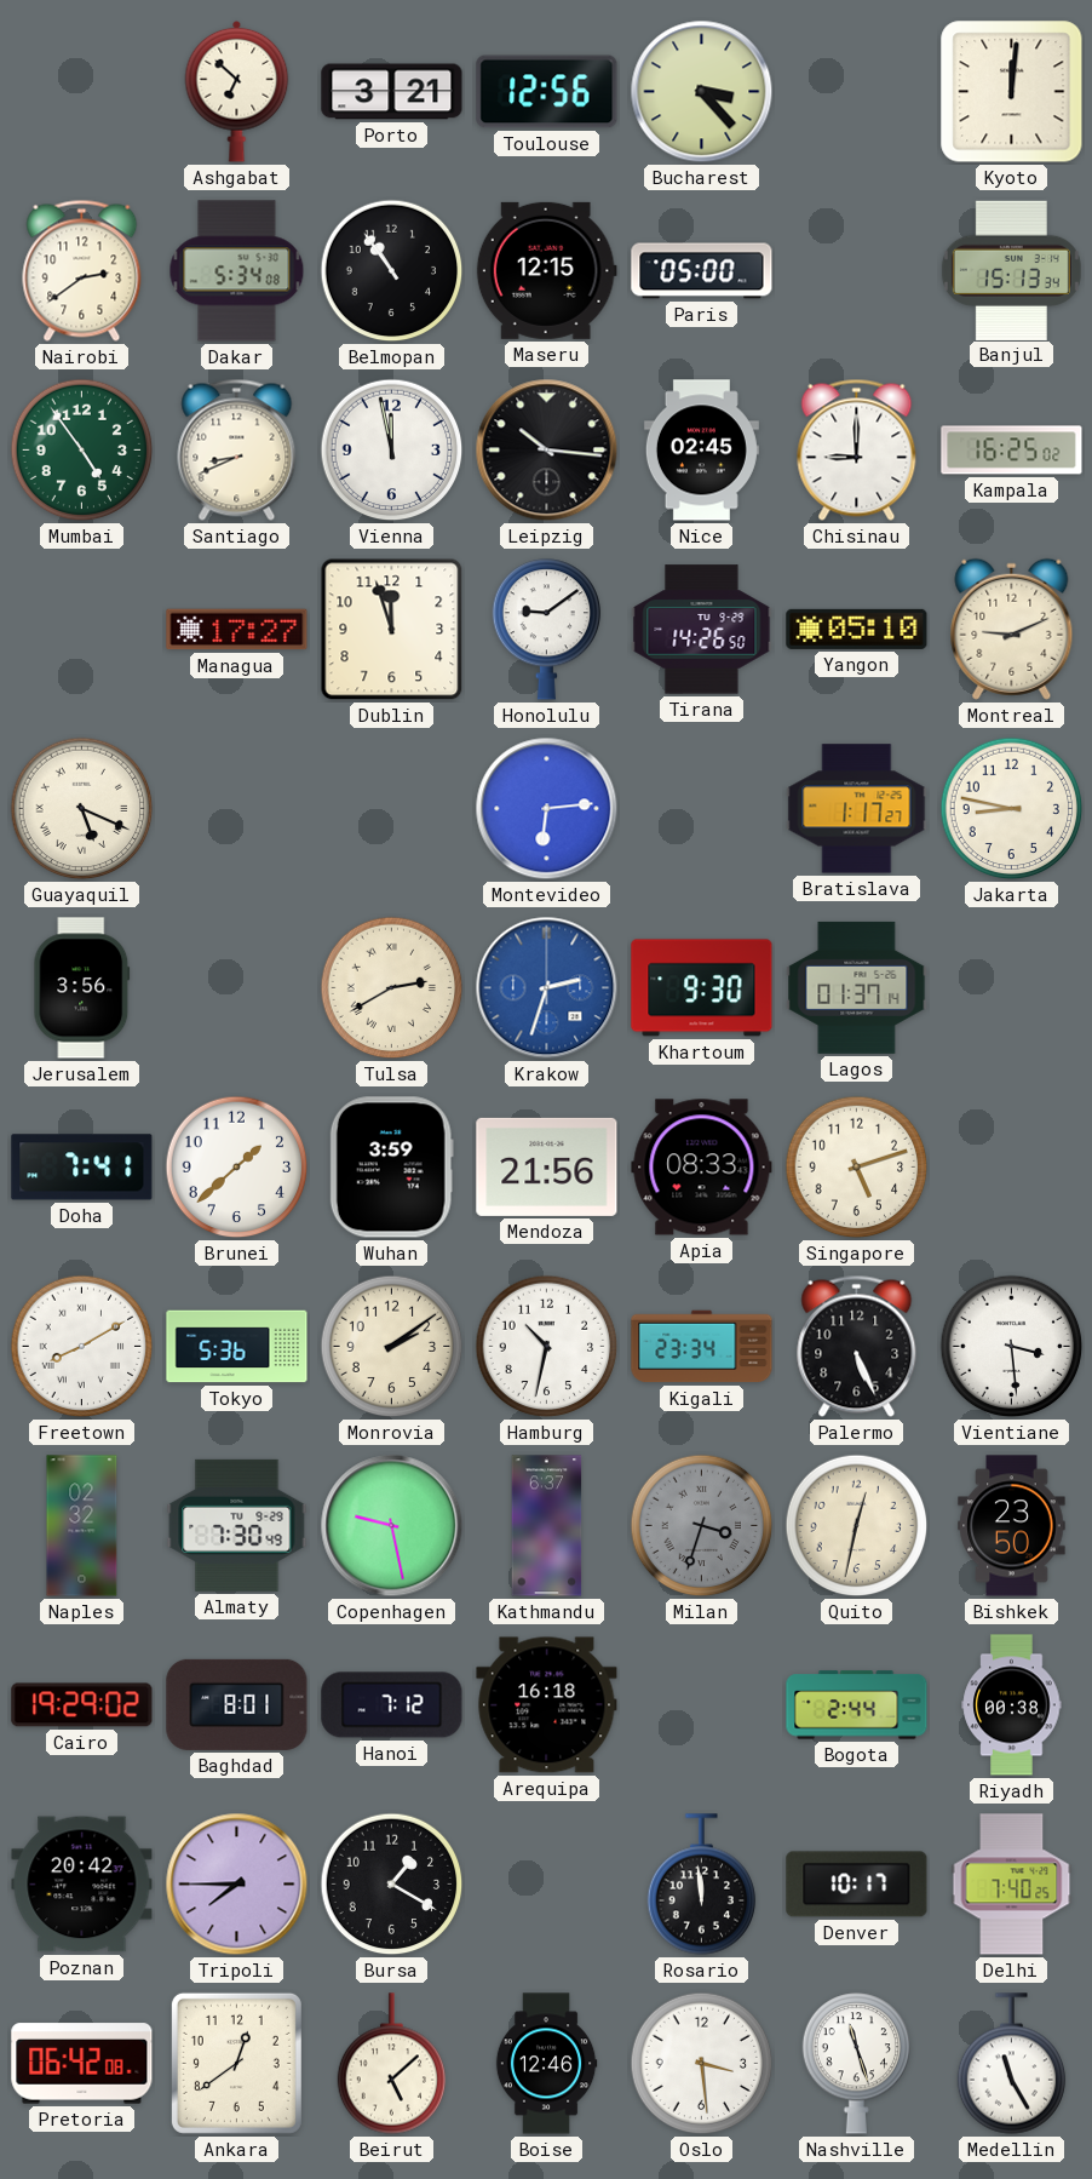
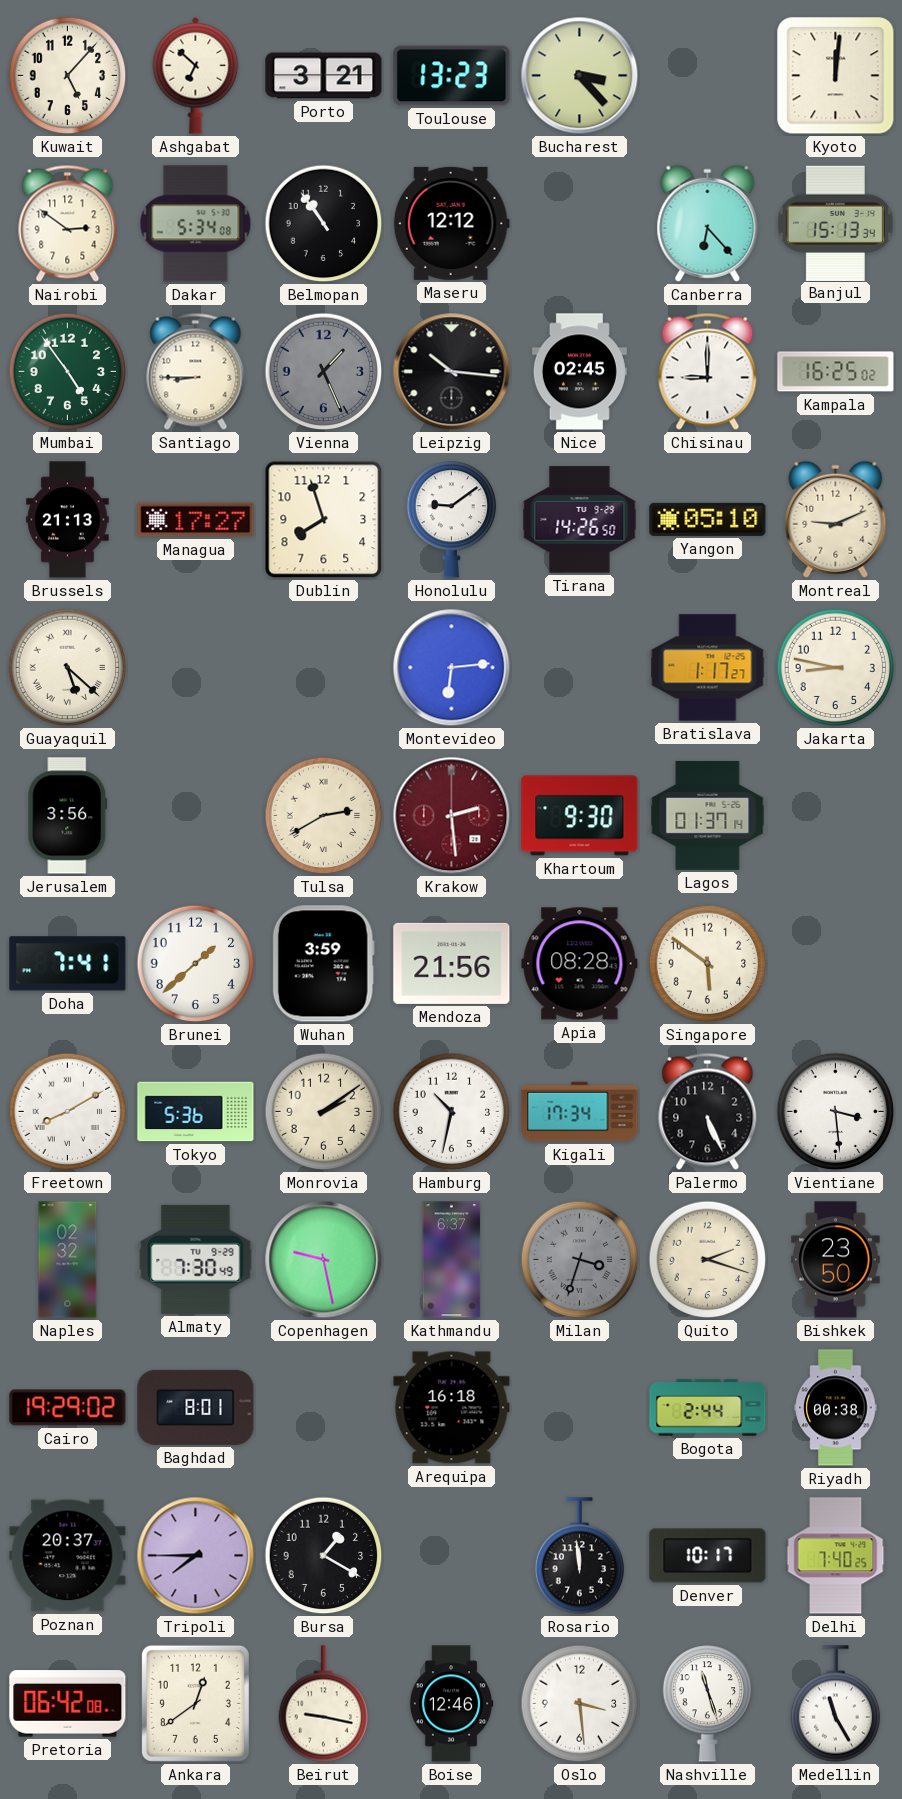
Kuwait: none -> 5:07 (68, 76)
Toulouse: 12:56 -> 13:23 (452, 76)
Nairobi: 2:39 -> 2:51 (68, 223)
Maseru: 12:15 -> 12:12 (451, 223)
Paris: 05:00 -> none (702, 271)
Canberra: none -> 6:23 (708, 223)
Santiago: 8:41 -> 8:45 (196, 371)
Vienna: 11:58 -> 1:26 (324, 372)
Vienna dial: white -> grey (324, 372)
Brussels: none -> 21:13 (68, 520)
Dublin: 11:57 -> 7:57 (324, 520)
Guayaquil: 5:19 -> 5:22 (68, 668)
Krakow: 2:33 -> 2:29 (452, 816)
Krakow dial: blue -> burgundy (452, 816)
Apia: 08:33 -> 08:28 (580, 964)
Singapore: 5:12 -> 5:51 (708, 964)
Kigali: 23:34 -> 17:34 (580, 1112)
Quito: 12:32 -> 2:18 (708, 1260)
Hanoi: 7:12 -> none (392, 1705)
Poznan: 20:42 -> 20:37 (68, 1556)
Beirut: 5:08 -> 9:17 (324, 1704)
